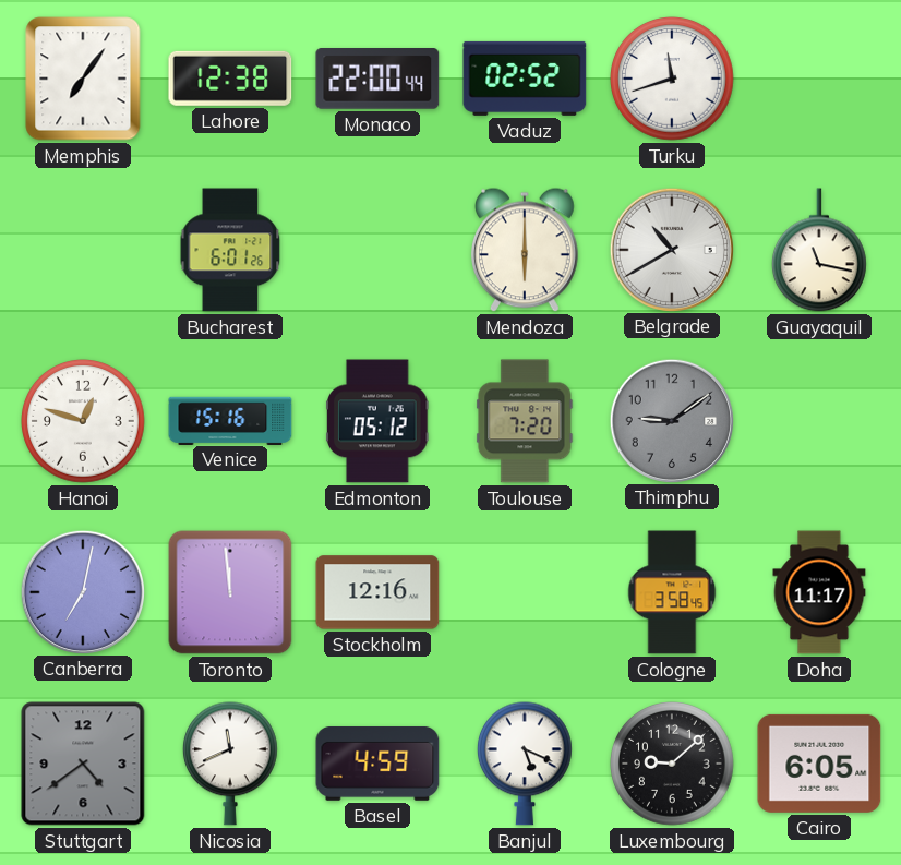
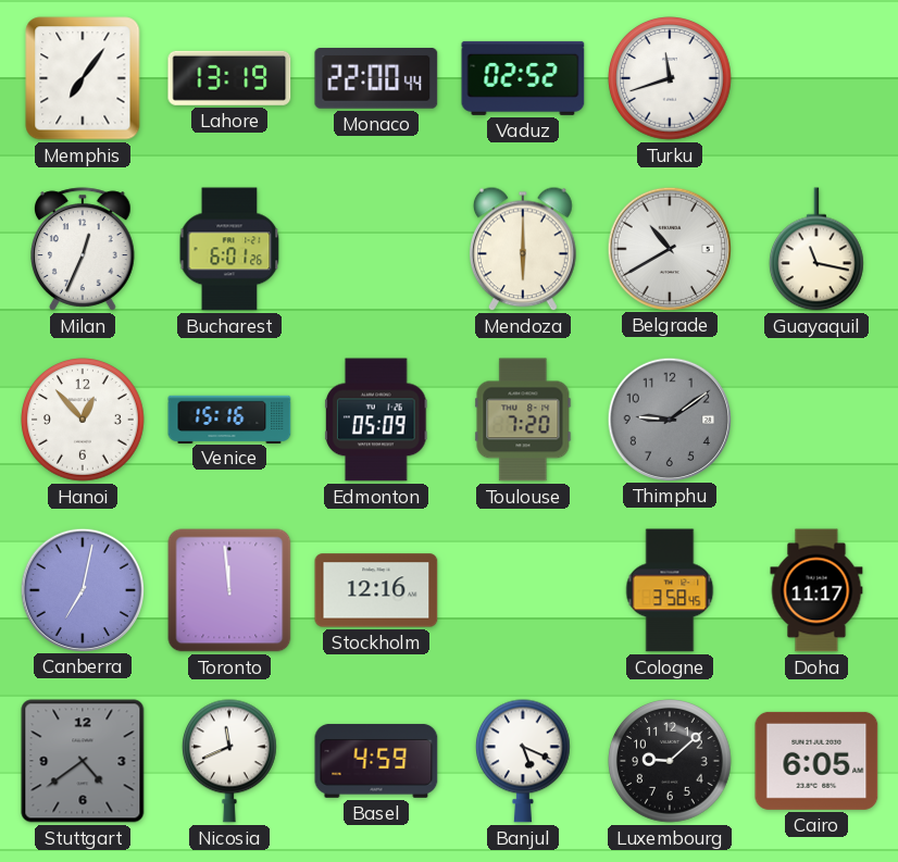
Lahore: 12:38 -> 13:19 (229, 78)
Milan: none -> 12:34 (84, 249)
Hanoi: 12:48 -> 12:53 (84, 421)
Edmonton: 05:12 -> 05:09 (376, 420)
